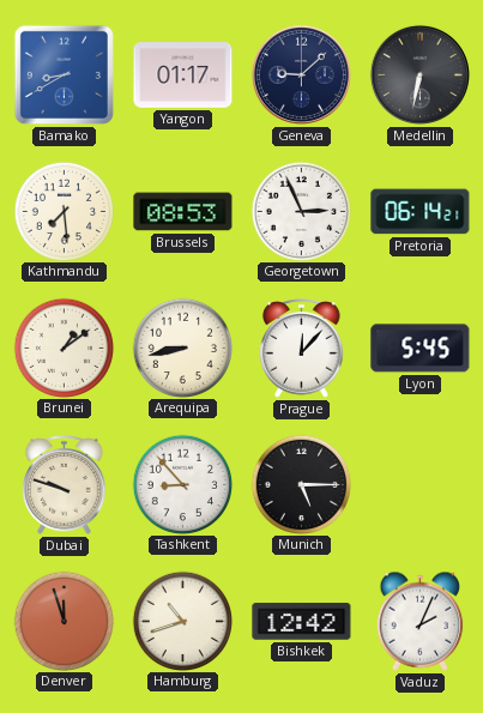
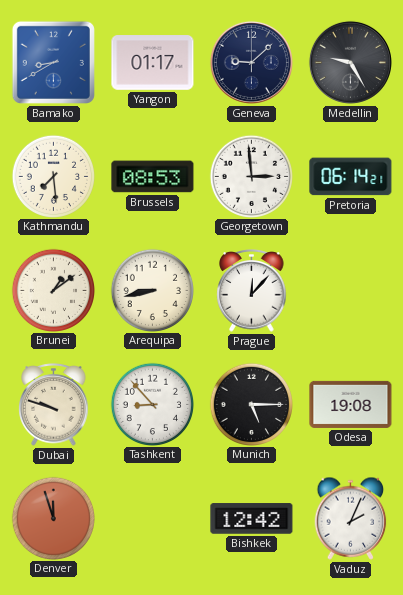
Medellin: 6:32 -> 9:25 (350, 62)
Georgetown: 2:56 -> 2:59 (251, 176)
Lyon: 5:45 -> none (421, 349)
Odesa: none -> 19:08 (351, 404)
Hamburg: 10:42 -> none (182, 621)
